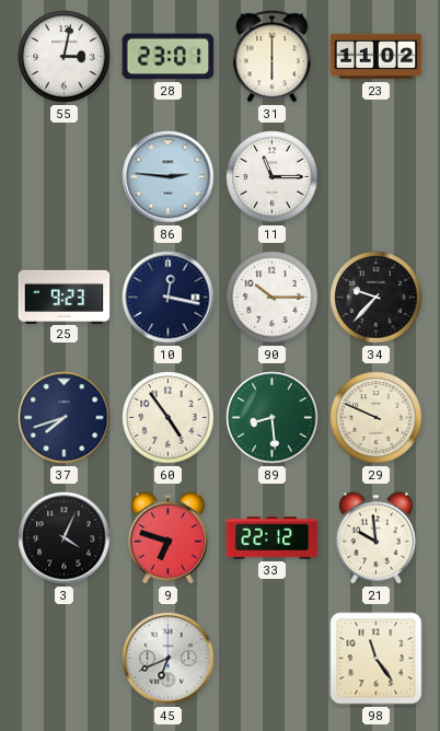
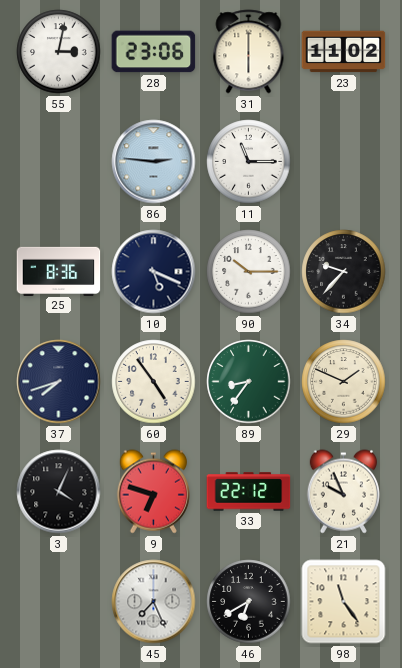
28: 23:01 -> 23:06 (154, 52)
25: 9:23 -> 8:36 (59, 271)
10: 12:17 -> 5:19 (154, 272)
89: 8:29 -> 8:36 (249, 382)
29: 9:49 -> 1:49 (344, 382)
21: 9:59 -> 9:56 (343, 492)
45: 6:41 -> 7:26 (154, 602)
46: none -> 6:40 (249, 602)
